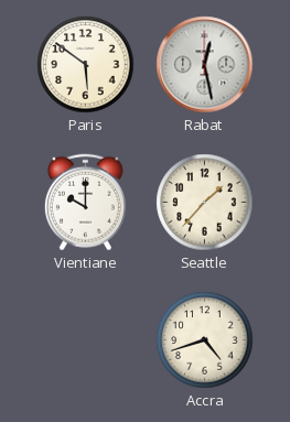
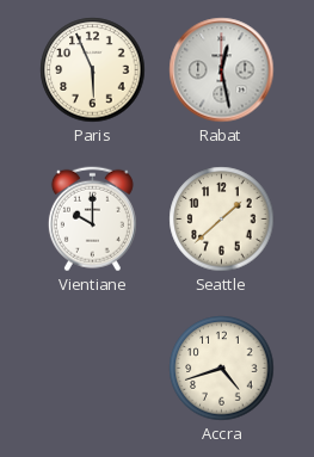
Paris: 5:51 -> 5:56 (93, 70)
Seattle: 1:37 -> 1:38 (222, 220)
